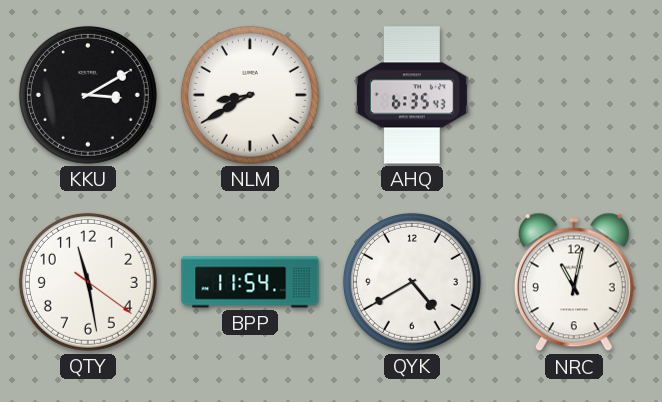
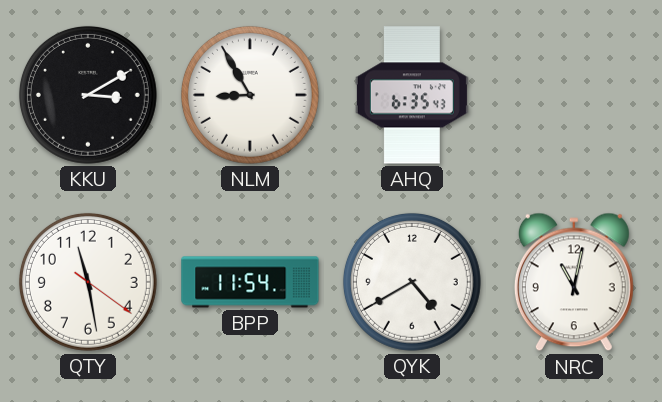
NLM: 8:40 -> 8:55 (250, 95)
